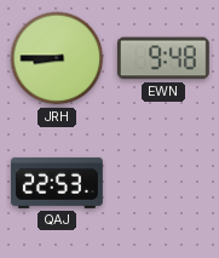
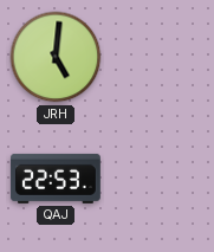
JRH: 8:45 -> 5:01 (56, 57)
EWN: 9:48 -> none (163, 58)
